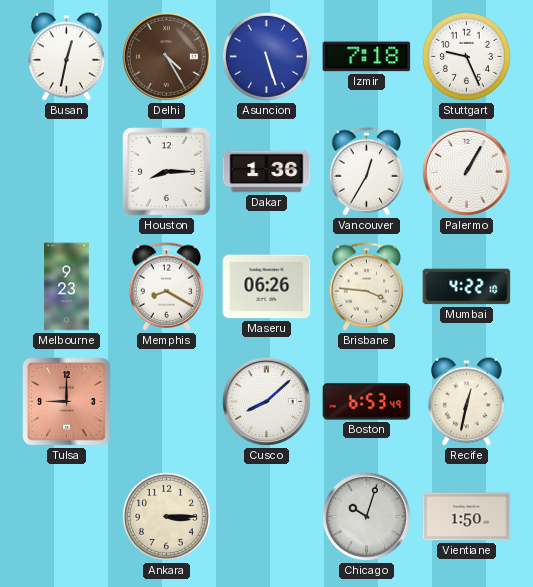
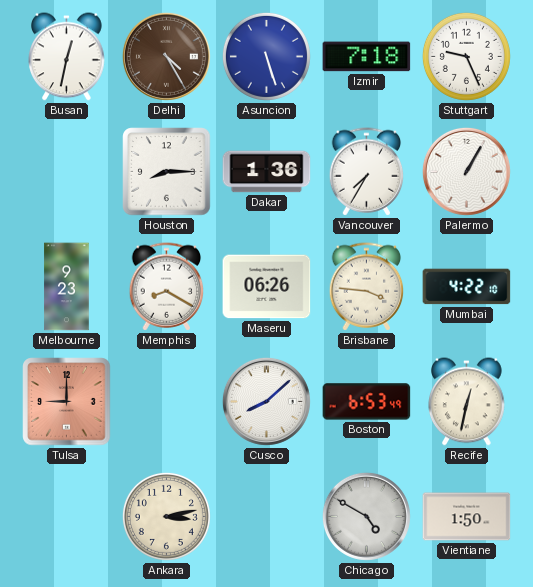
Vancouver: 12:35 -> 7:35 (367, 172)
Ankara: 3:15 -> 3:13 (166, 516)
Chicago: 10:03 -> 4:50 (366, 516)
